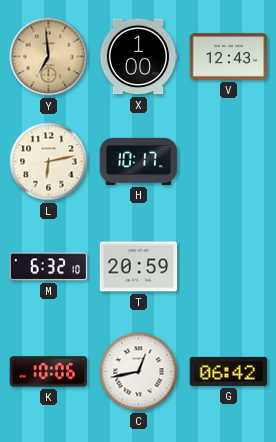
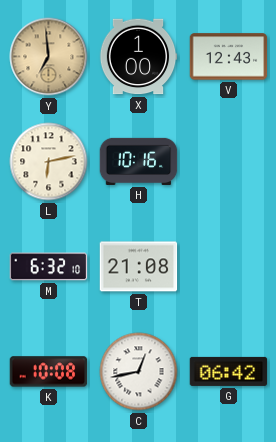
H: 10:17 -> 10:16 (139, 161)
T: 20:59 -> 21:08 (139, 267)
K: 10:06 -> 10:08 (49, 372)
